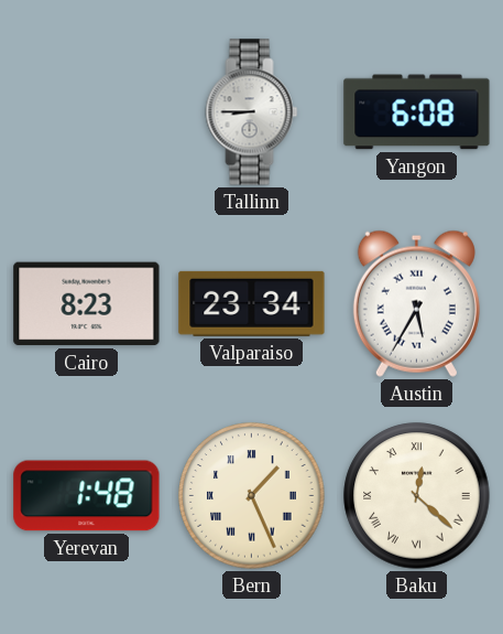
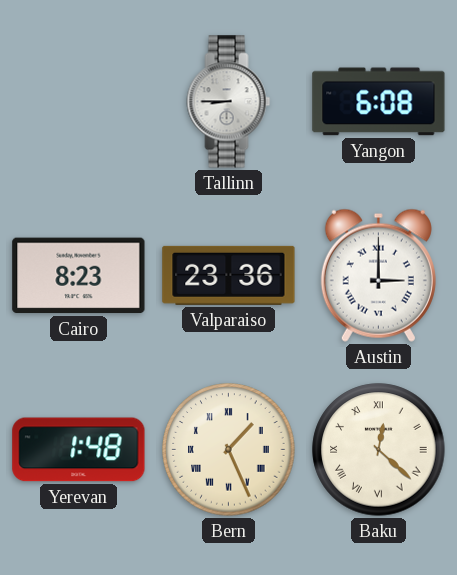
Valparaiso: 23:34 -> 23:36 (229, 275)
Austin: 5:35 -> 3:00 (378, 275)
